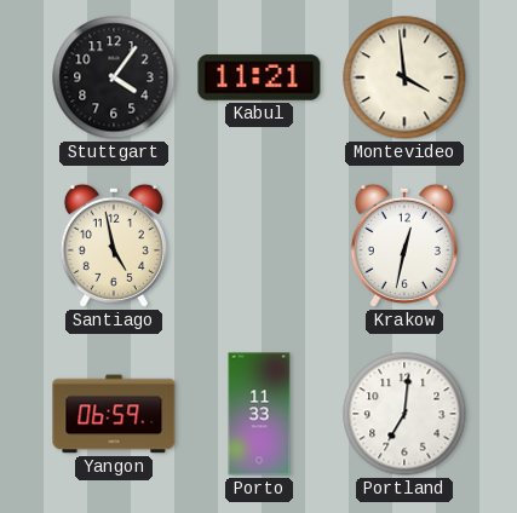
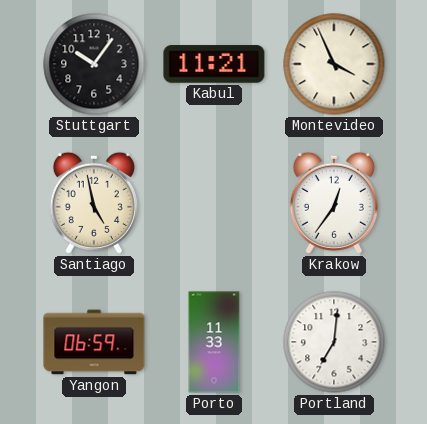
Stuttgart: 4:06 -> 10:06 (94, 64)
Montevideo: 3:59 -> 3:56 (334, 64)
Krakow: 12:32 -> 12:36 (334, 203)
